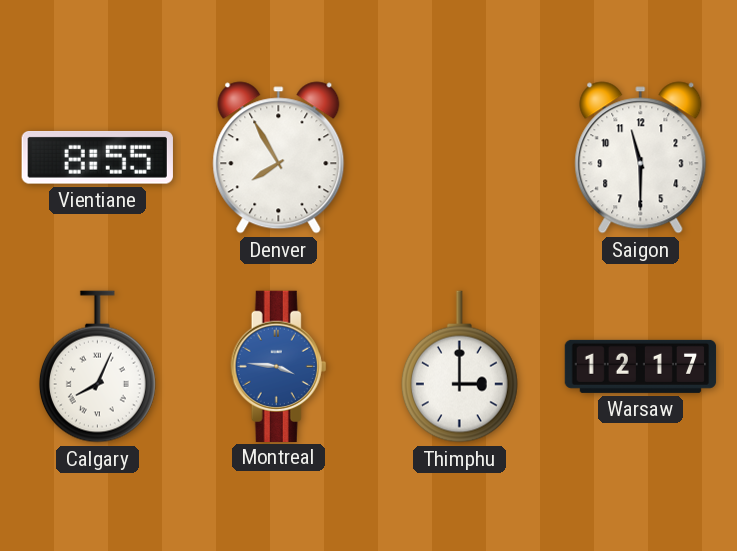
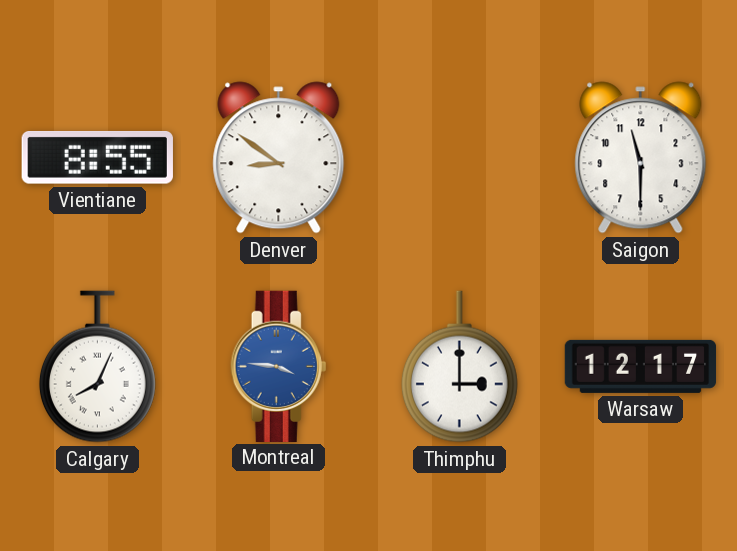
Denver: 7:55 -> 8:51 (279, 158)
